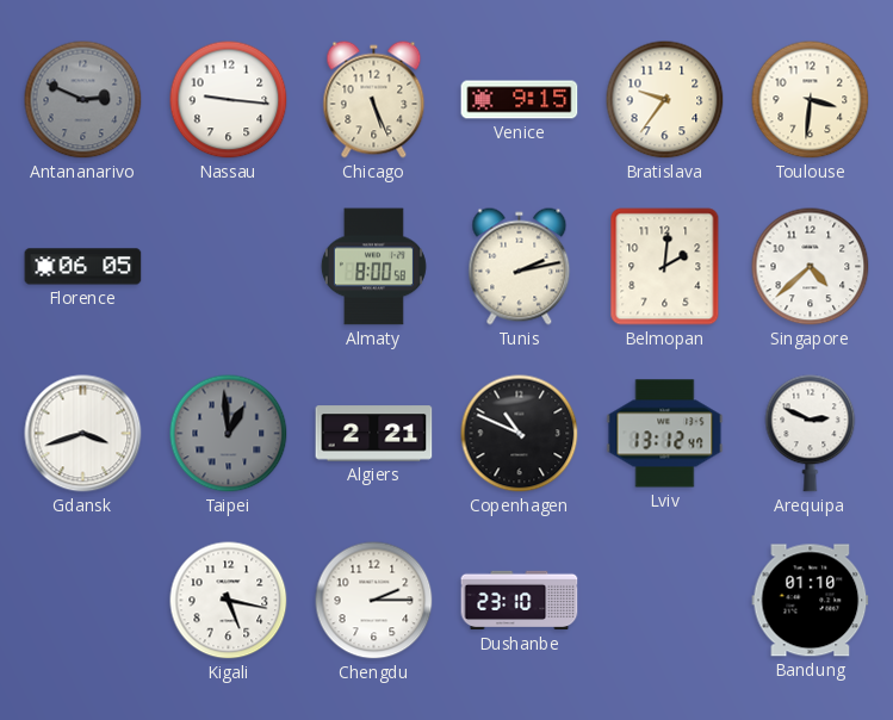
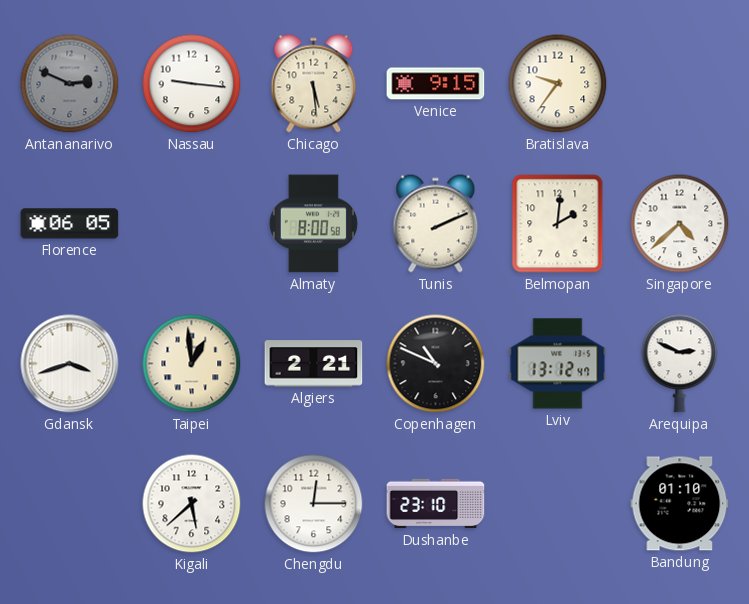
Chicago: 5:26 -> 5:29 (314, 84)
Toulouse: 3:31 -> none (811, 100)
Tunis: 2:13 -> 2:11 (436, 224)
Taipei dial: grey -> cream (192, 364)
Kigali: 5:17 -> 5:38 (192, 504)
Chengdu: 2:15 -> 12:15 (314, 504)
